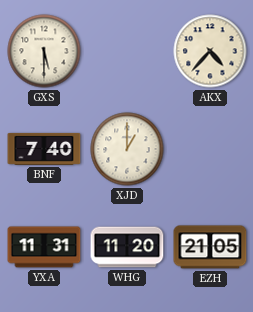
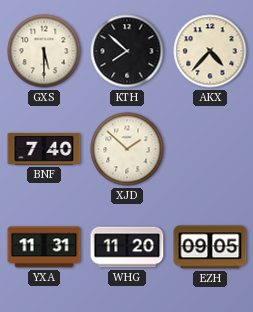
KTH: none -> 7:52 (127, 51)
XJD: 1:00 -> 1:52 (127, 149)
EZH: 21:05 -> 09:05 (210, 247)
